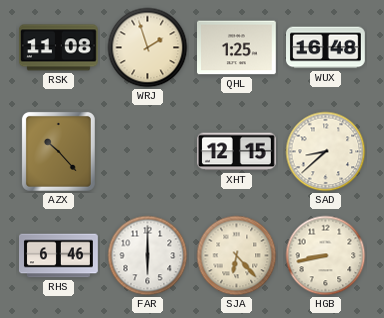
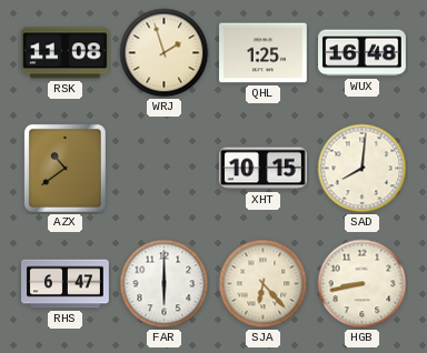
AZX: 10:23 -> 10:39 (64, 168)
XHT: 12:15 -> 10:15 (264, 169)
SAD: 8:38 -> 8:01 (363, 169)
RHS: 6:46 -> 6:47 (66, 284)
